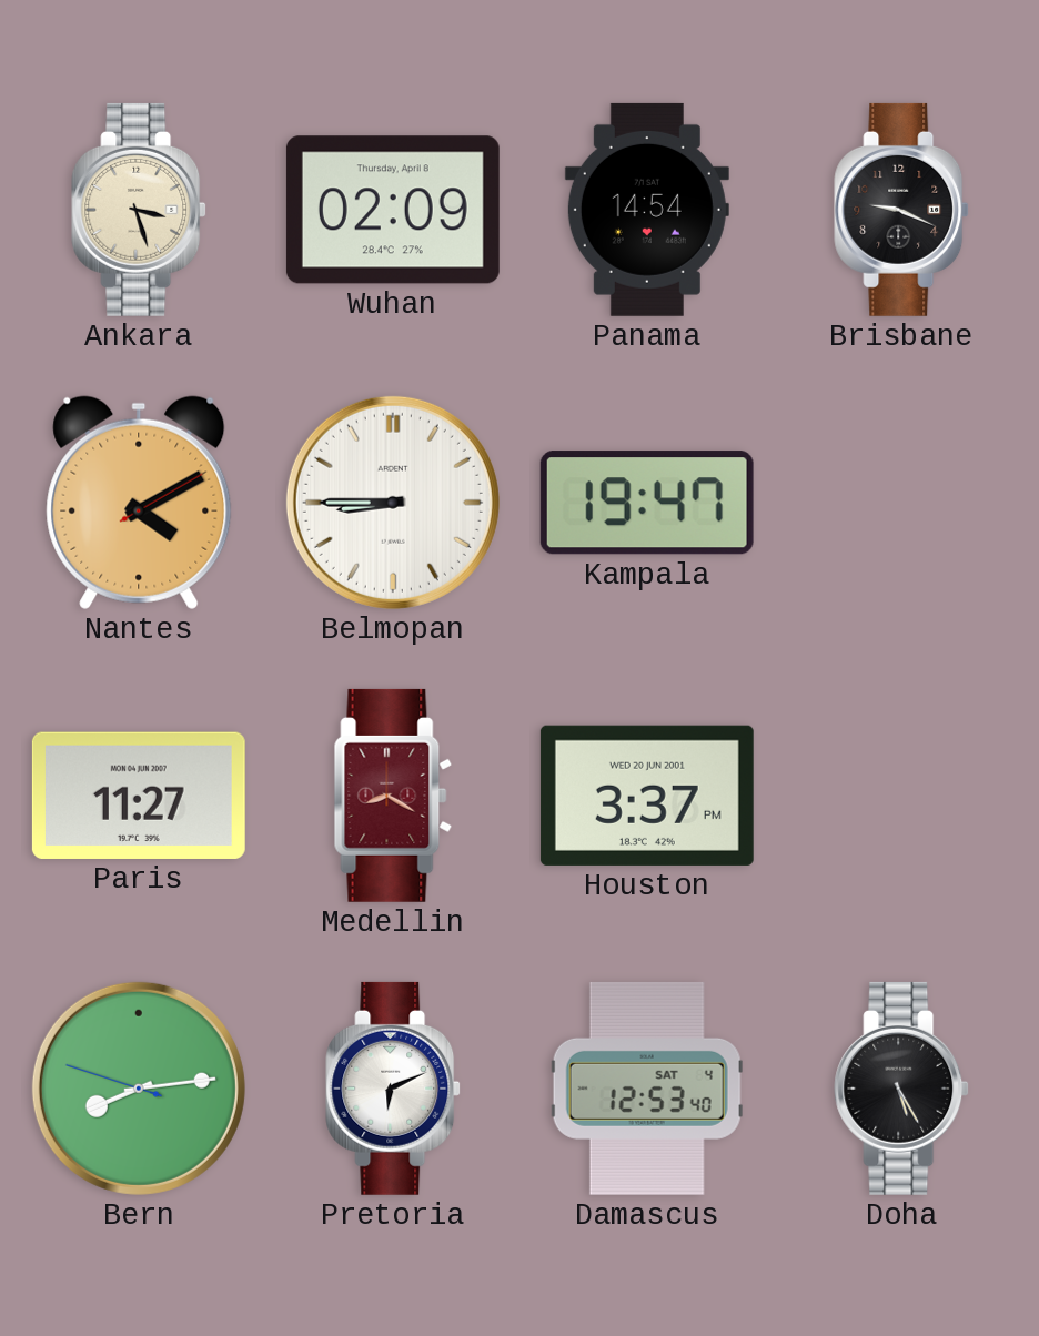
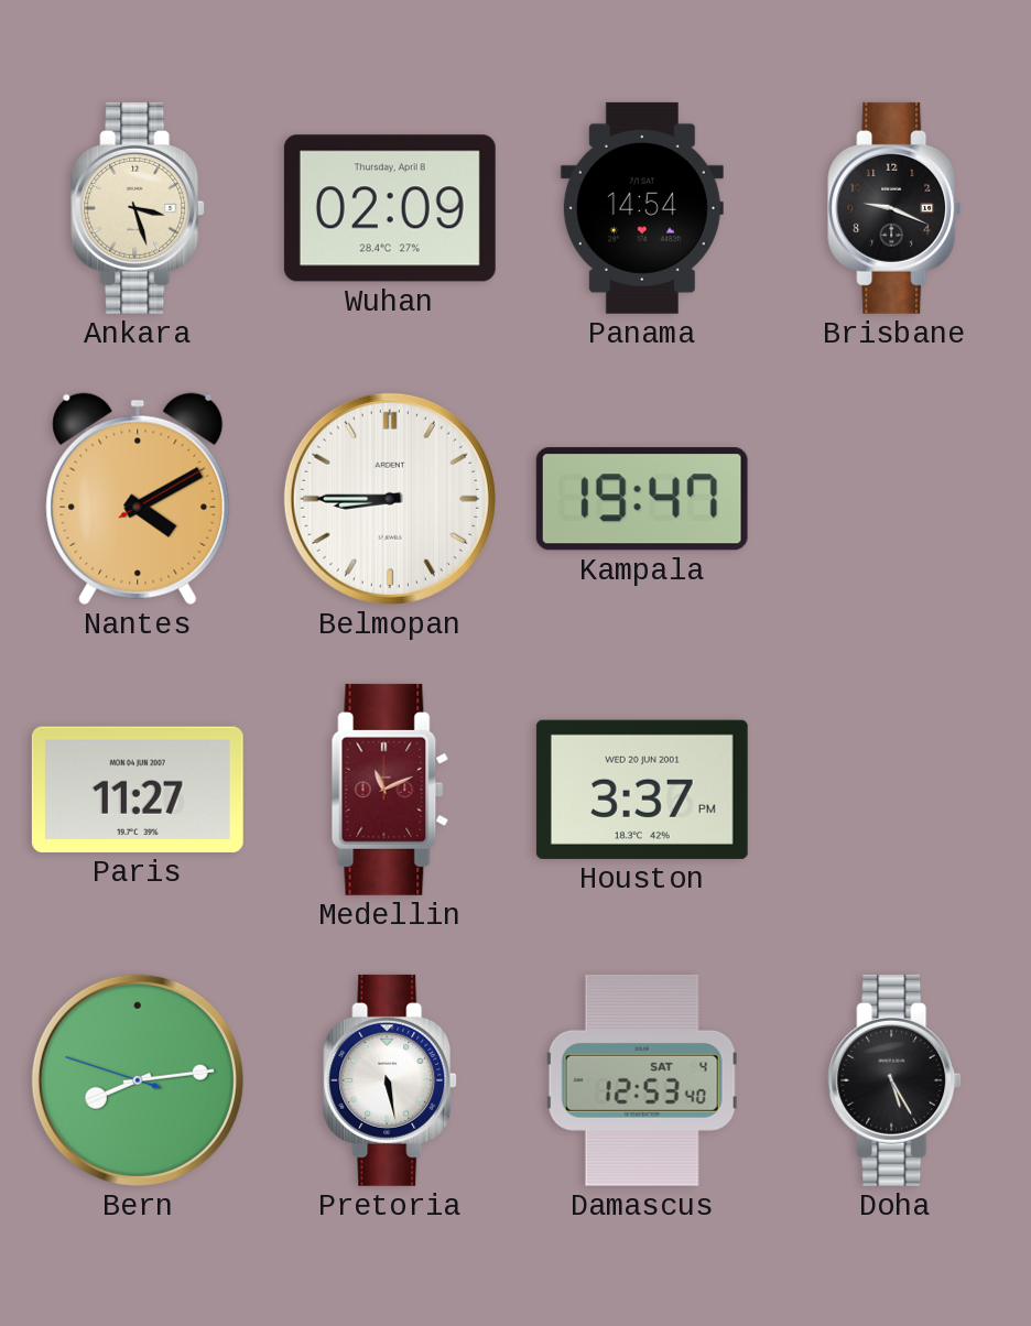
Medellin: 8:20 -> 11:11 (390, 790)
Pretoria: 6:11 -> 5:28 (390, 1080)
